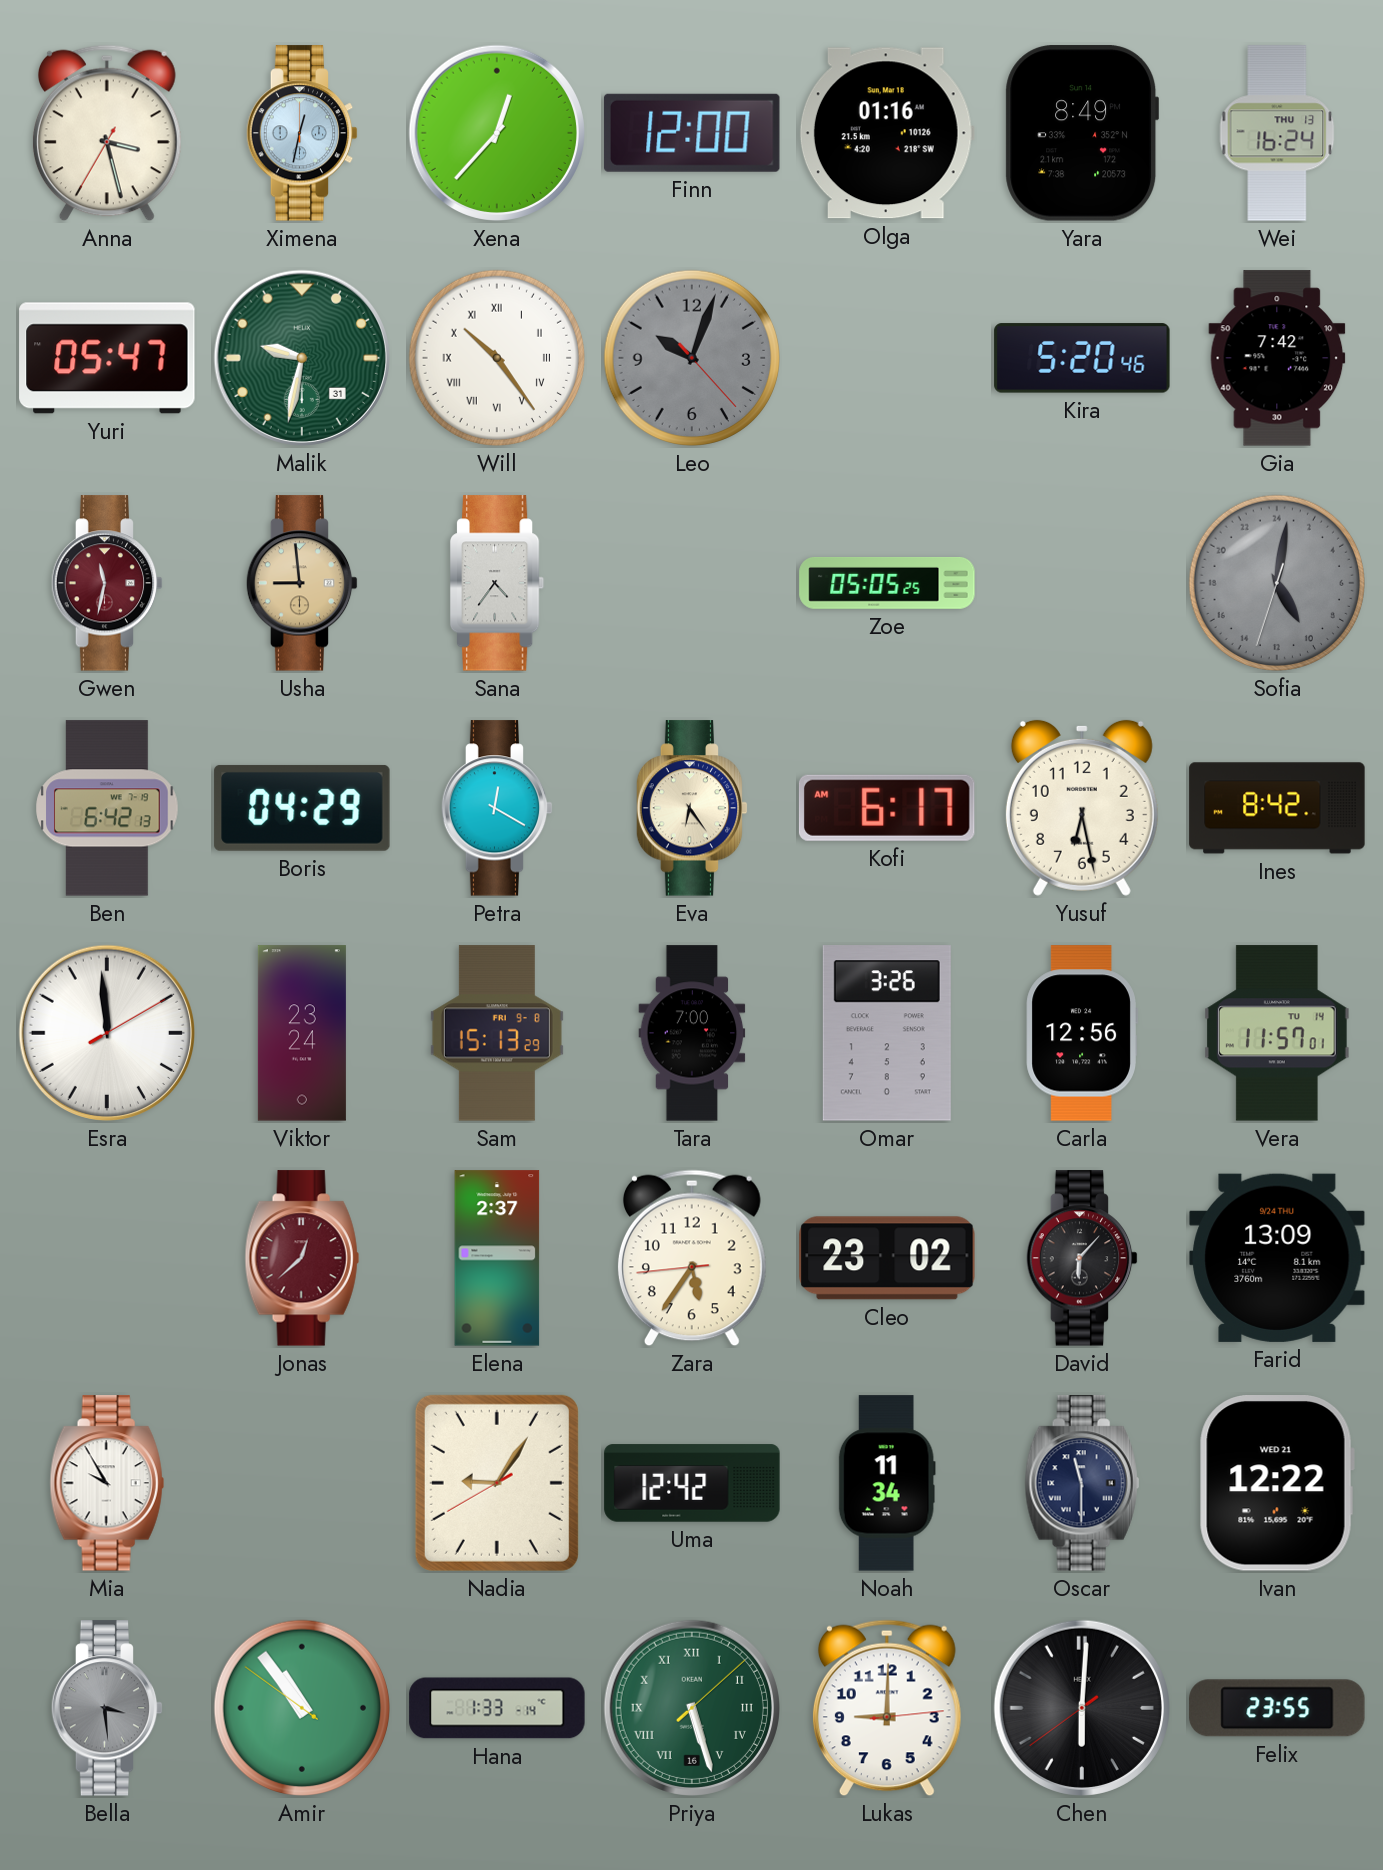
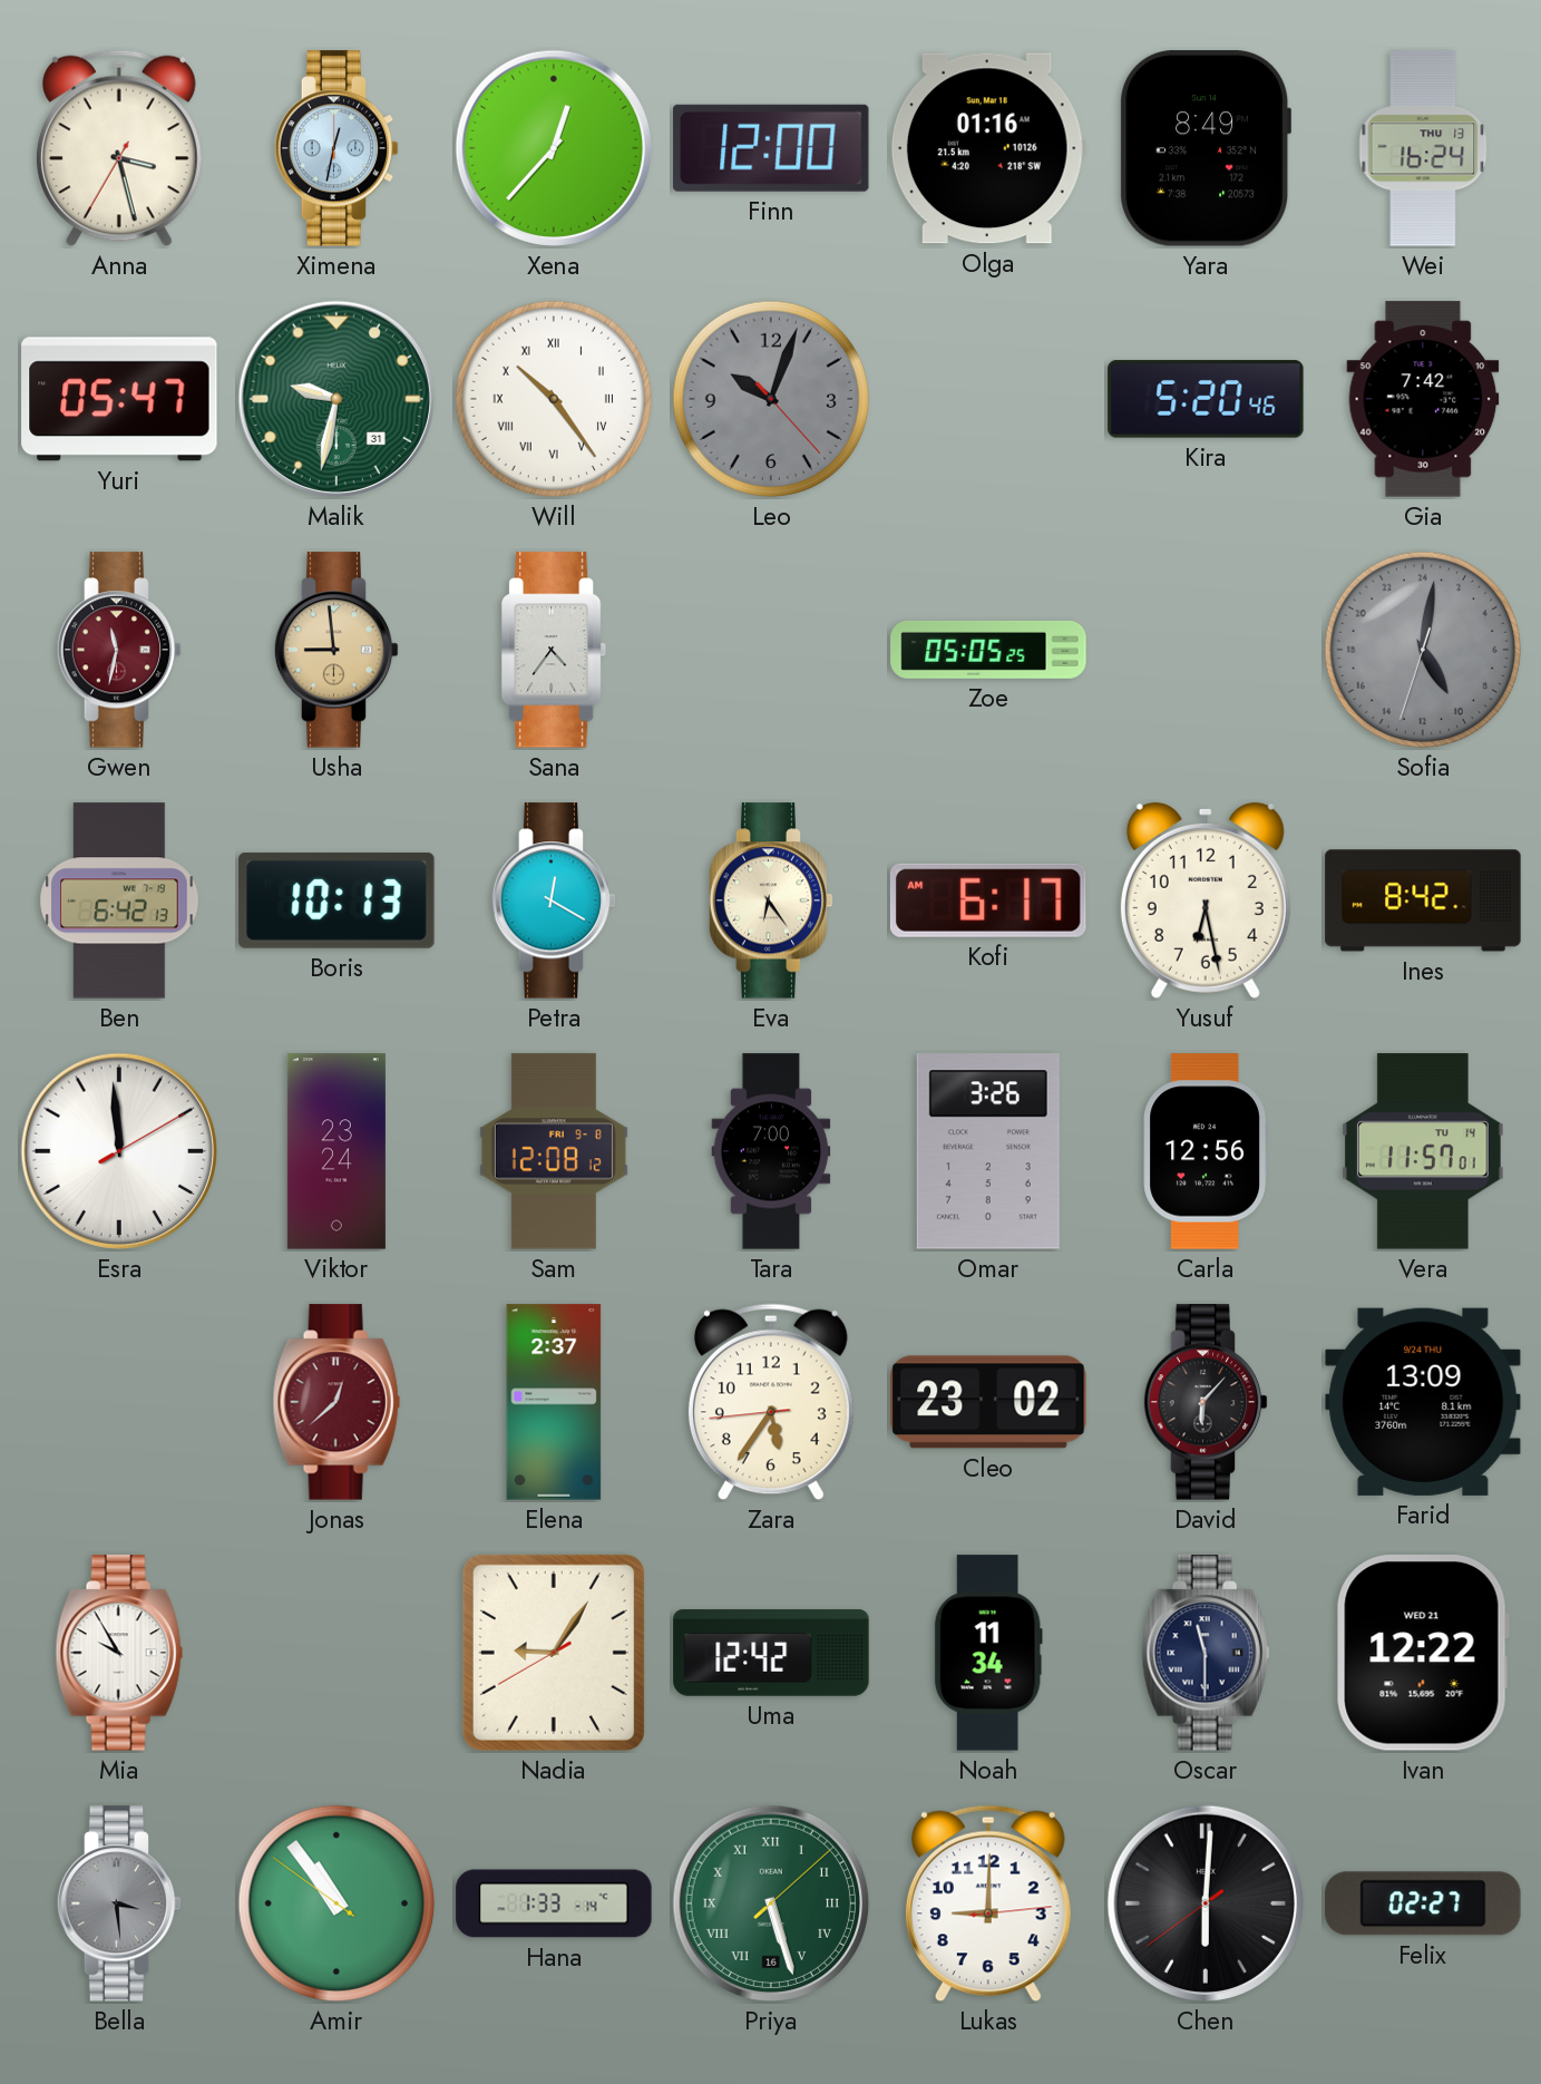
Boris: 04:29 -> 10:13 (337, 900)
Sam: 15:13 -> 12:08 (554, 1151)
Felix: 23:55 -> 02:27 (1423, 1903)
